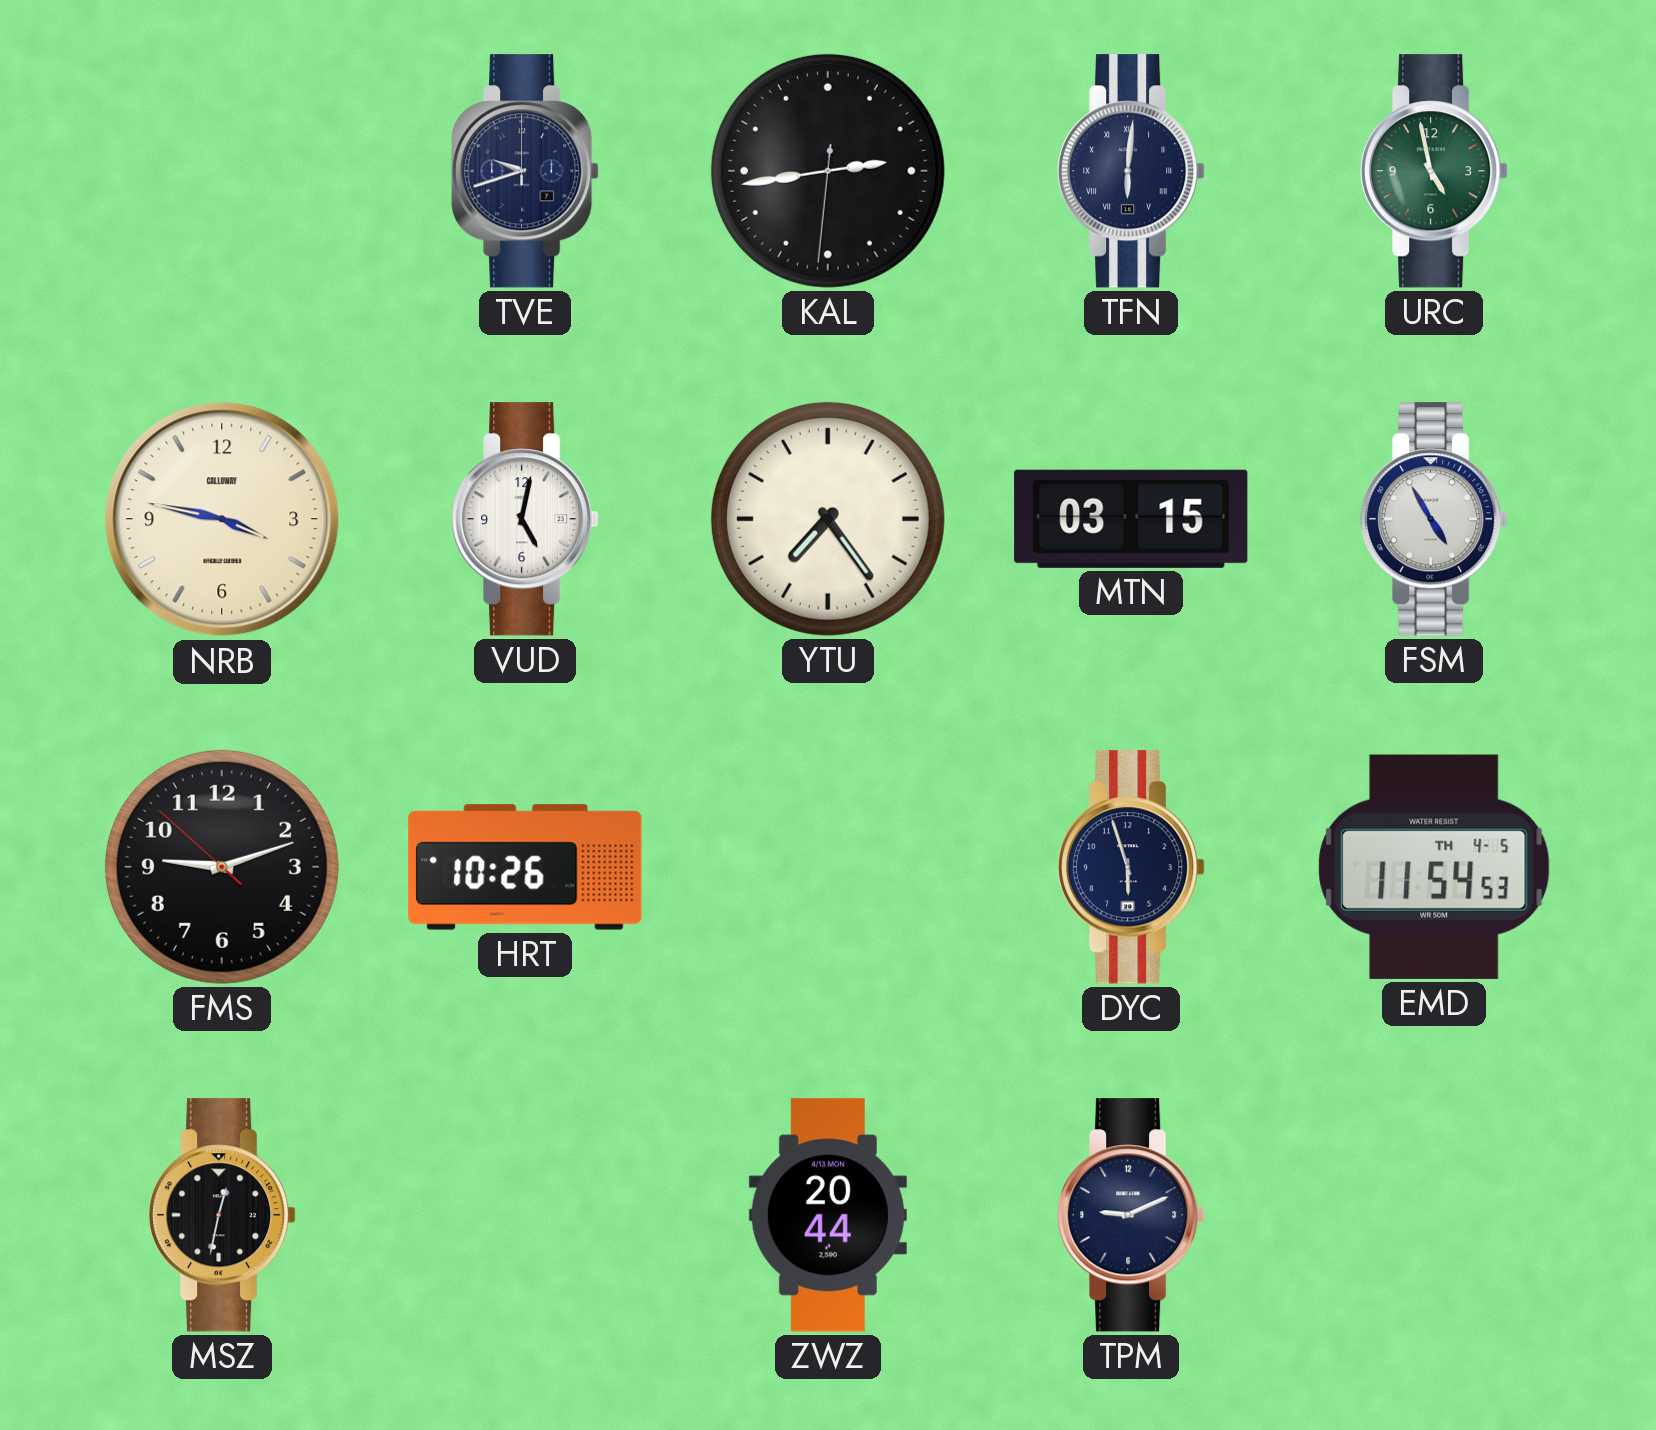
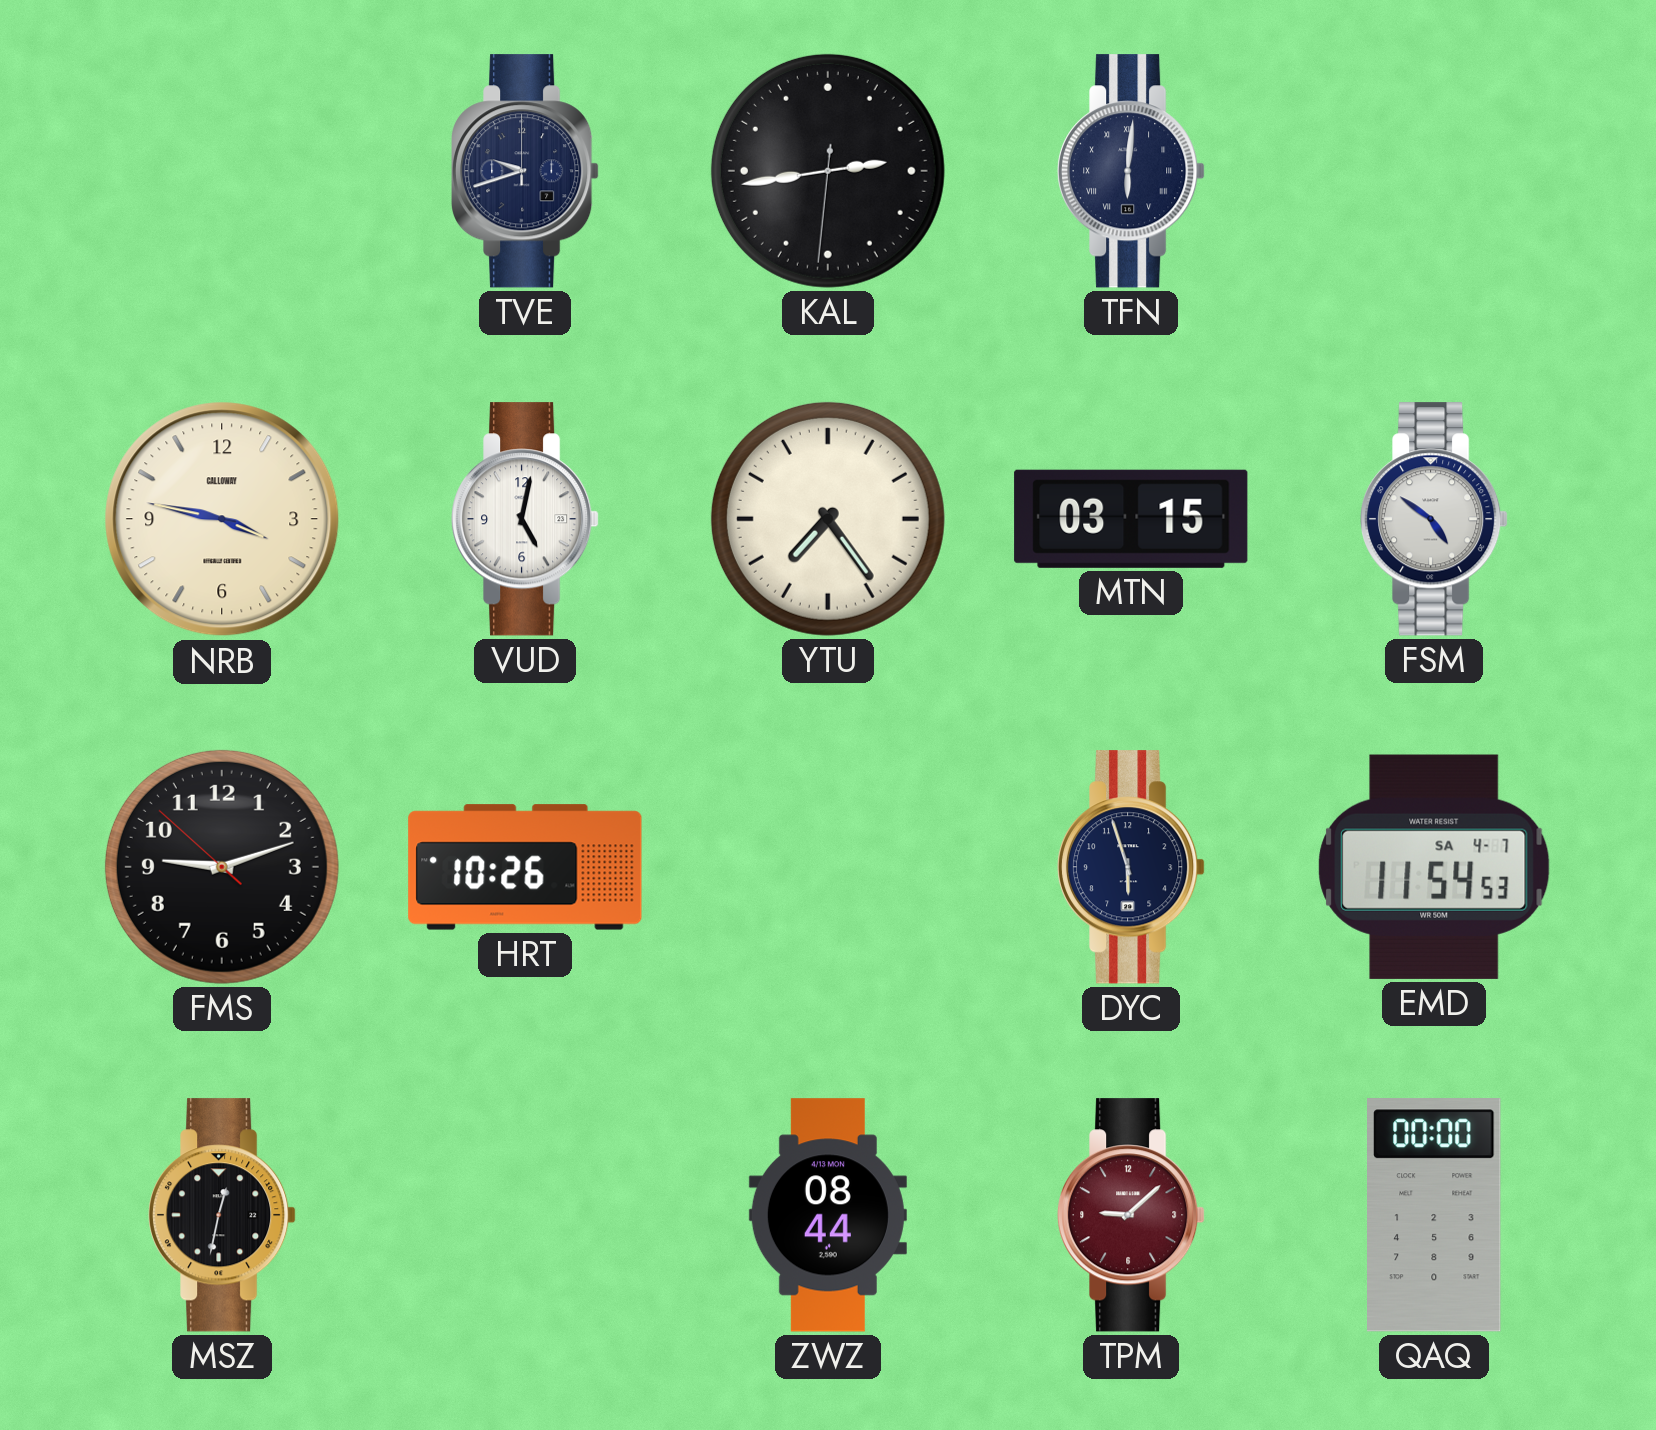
URC: 4:58 -> none (1435, 171)
FSM: 4:55 -> 4:51 (1435, 519)
EMD date: TH 4-5 -> SA 4-7 (1434, 867)
ZWZ: 20:44 -> 08:44 (828, 1215)
TPM: 9:11 -> 9:08 (1132, 1215)
TPM dial: navy -> burgundy (1132, 1215)
QAQ: none -> 00:00 (1435, 1215)
